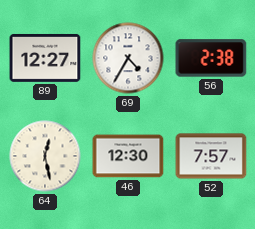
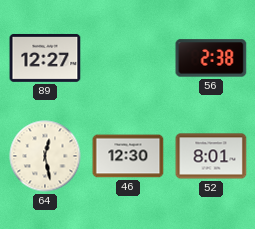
69: 4:35 -> none (128, 58)
52: 7:57 -> 8:01 (211, 156)
